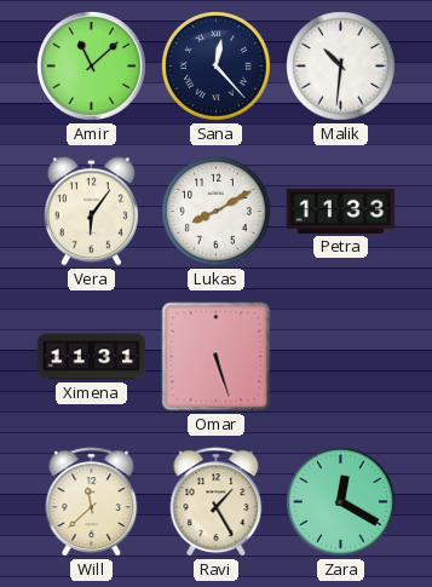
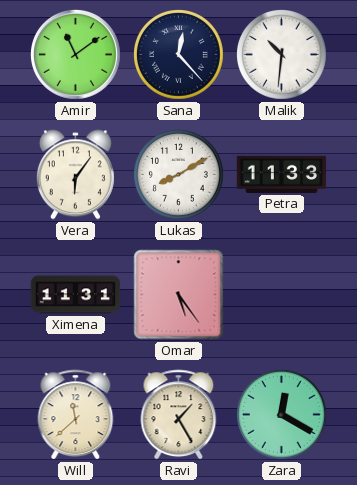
Amir: 11:08 -> 11:09 (75, 54)
Omar: 5:27 -> 5:24 (179, 295)
